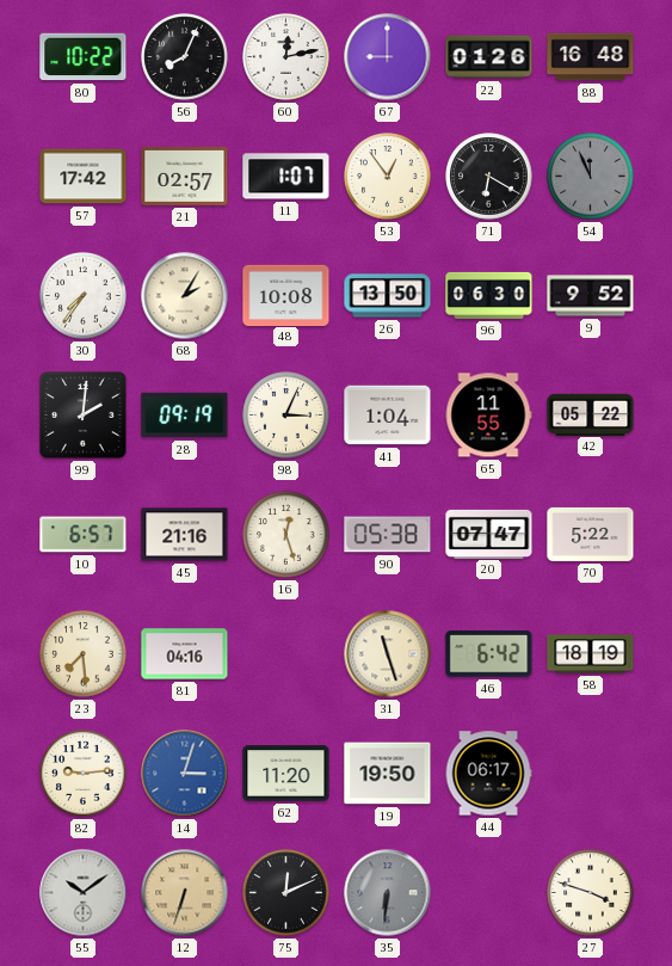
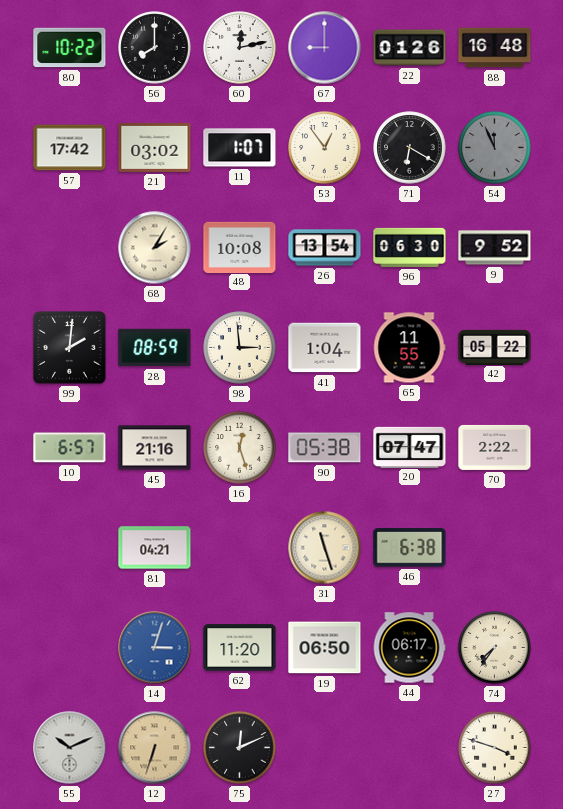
56: 8:04 -> 8:00 (155, 48)
21: 02:57 -> 03:02 (155, 147)
30: 7:36 -> none (84, 296)
26: 13:50 -> 13:54 (325, 248)
28: 09:19 -> 08:59 (155, 348)
98: 3:04 -> 2:59 (240, 348)
70: 5:22 -> 2:22 (495, 447)
23: 7:29 -> none (84, 654)
81: 04:16 -> 04:21 (155, 548)
46: 6:42 -> 6:38 (410, 548)
58: 18:19 -> none (591, 654)
82: 9:14 -> none (84, 774)
19: 19:50 -> 06:50 (325, 648)
74: none -> 7:36 (495, 648)
55: 10:09 -> 10:11 (70, 748)
35: 6:31 -> none (388, 893)
